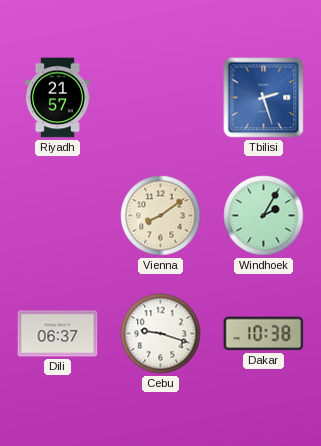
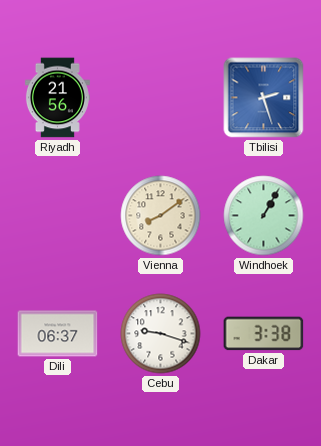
Riyadh: 21:57 -> 21:56 (57, 98)
Windhoek: 2:05 -> 1:05 (264, 216)
Dakar: 10:38 -> 3:38 (264, 334)
